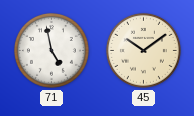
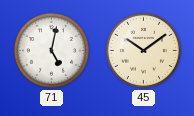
71: 4:58 -> 5:02 (51, 50)
